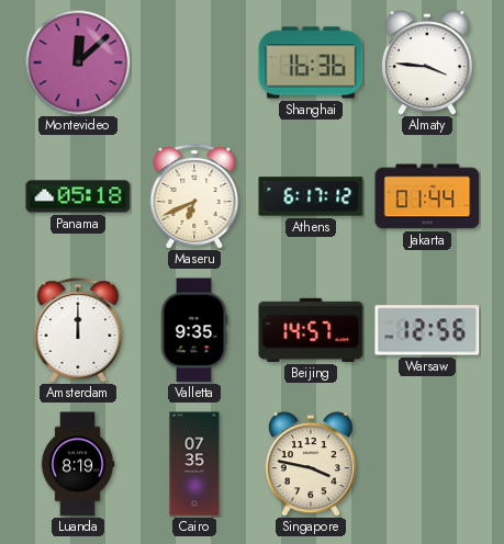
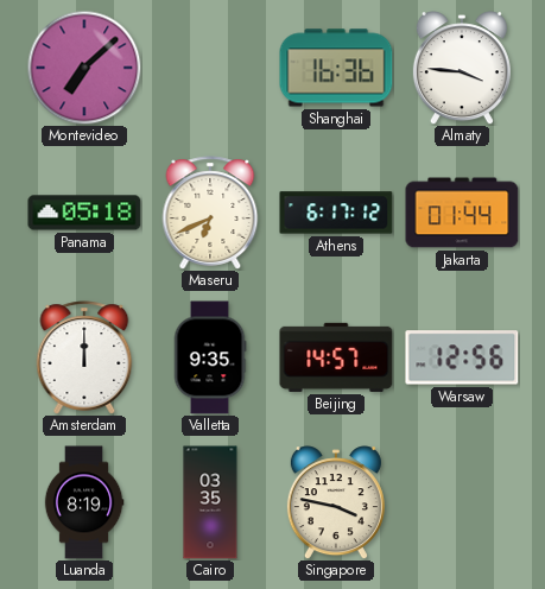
Montevideo: 12:08 -> 7:08 (84, 68)
Cairo: 07:35 -> 03:35 (210, 502)
